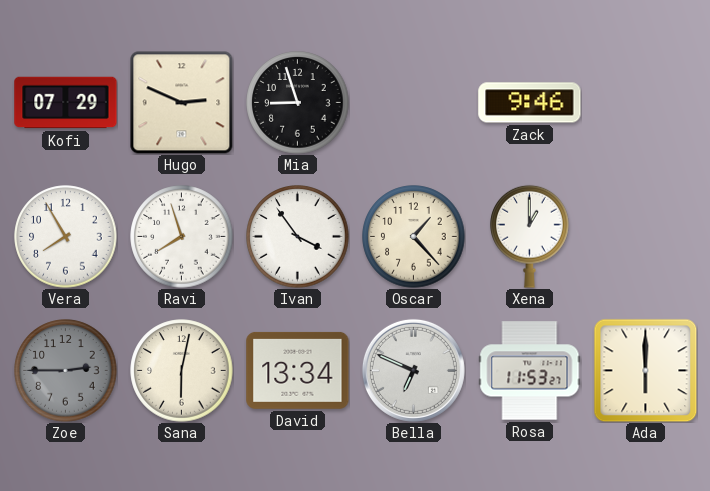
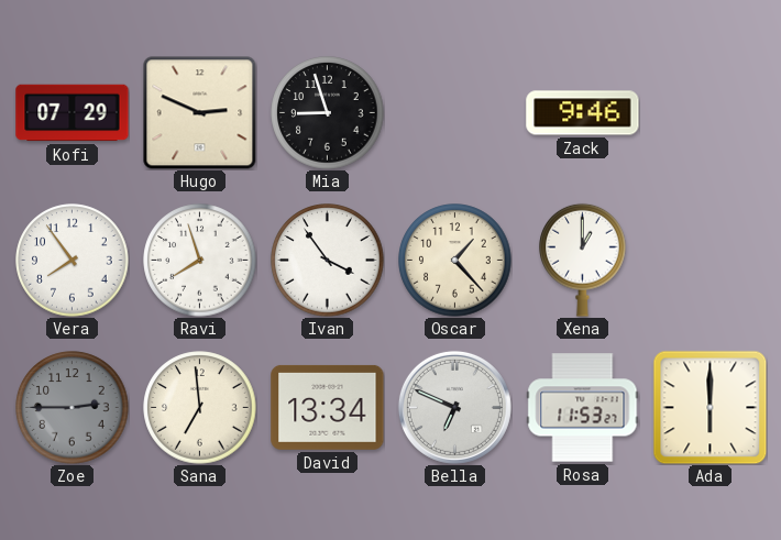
Vera: 7:55 -> 7:54 (73, 261)
Sana: 6:02 -> 6:59 (200, 408)
